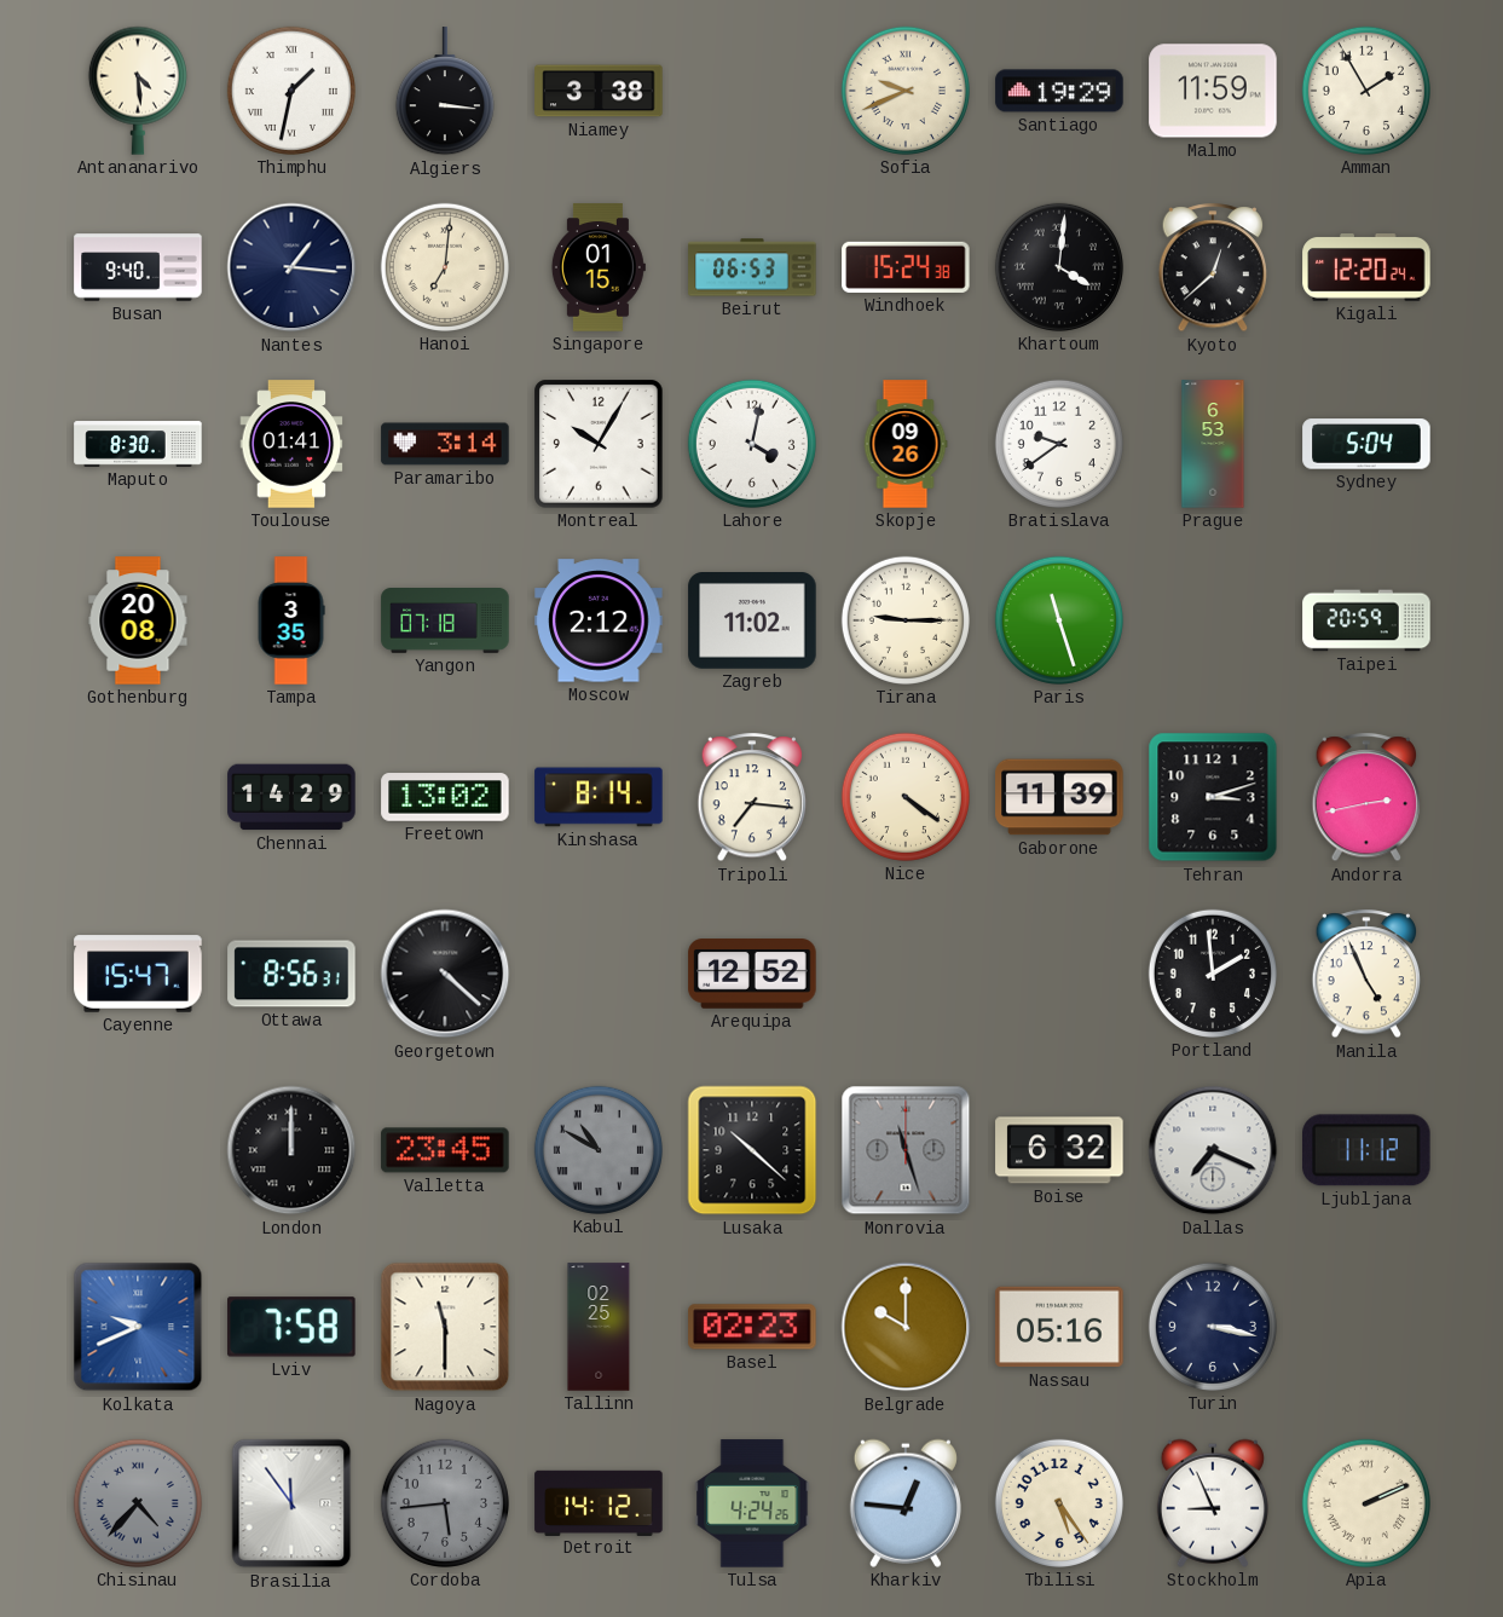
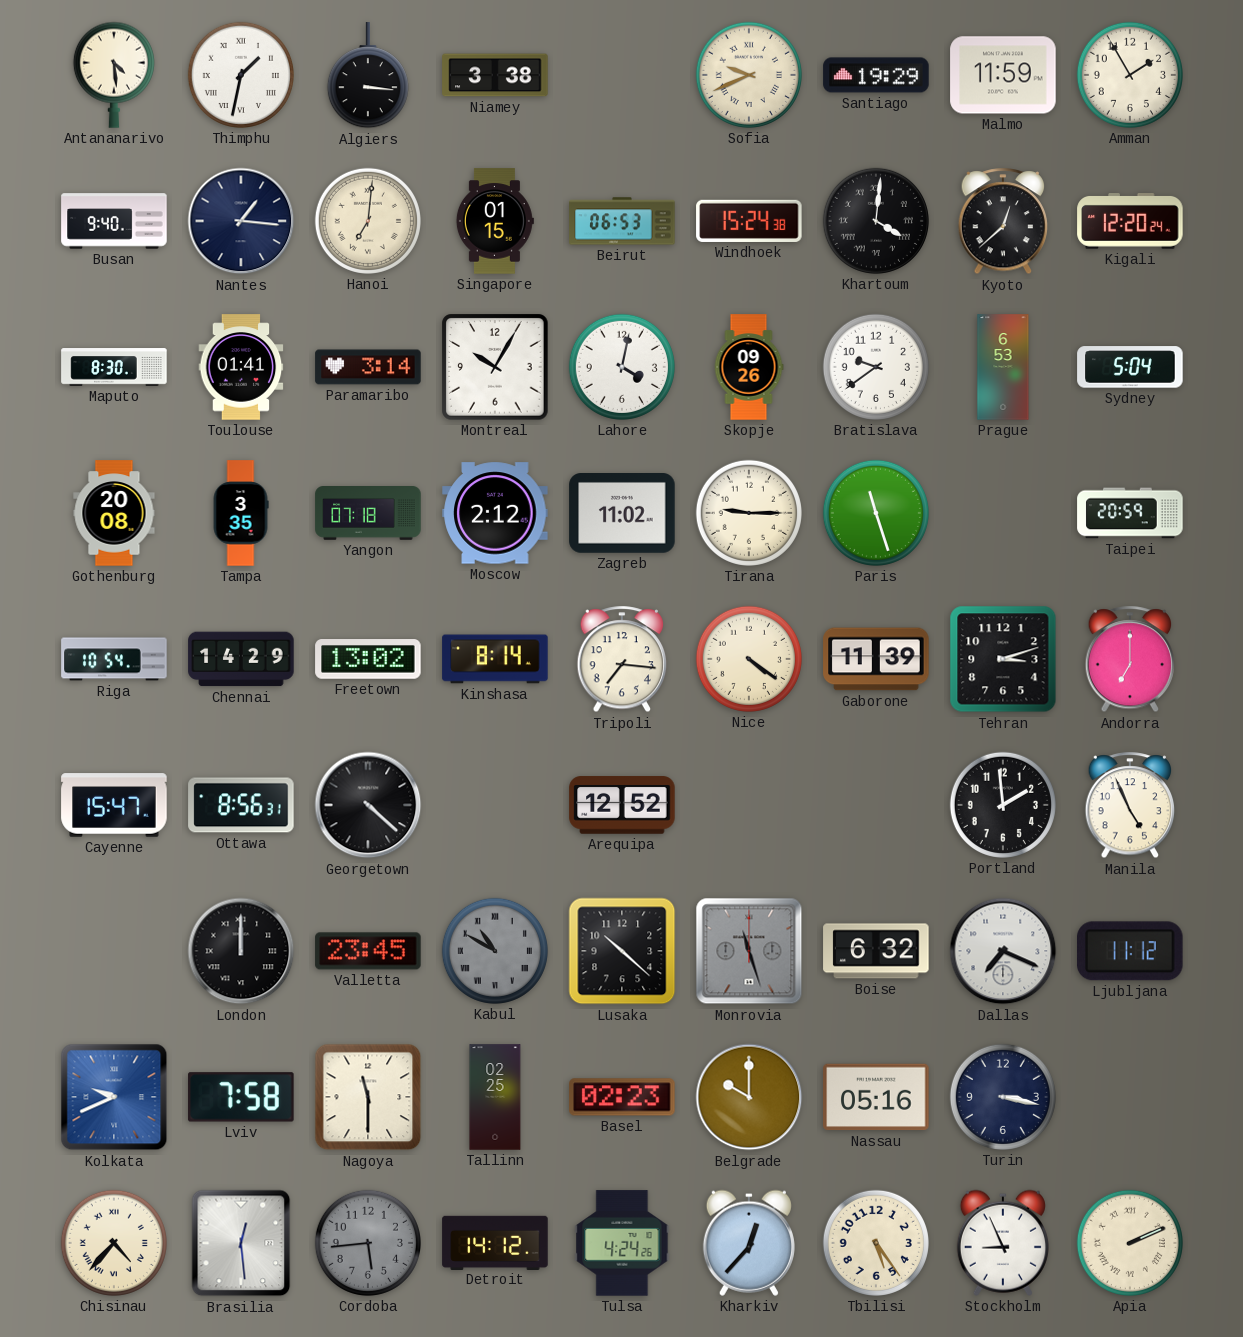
Riga: none -> 10:54 (114, 659)
Andorra: 2:43 -> 7:00 (1130, 660)
Chisinau dial: grey -> cream (114, 1243)
Brasilia: 11:54 -> 12:29 (241, 1243)
Kharkiv: 12:46 -> 12:37 (749, 1243)
